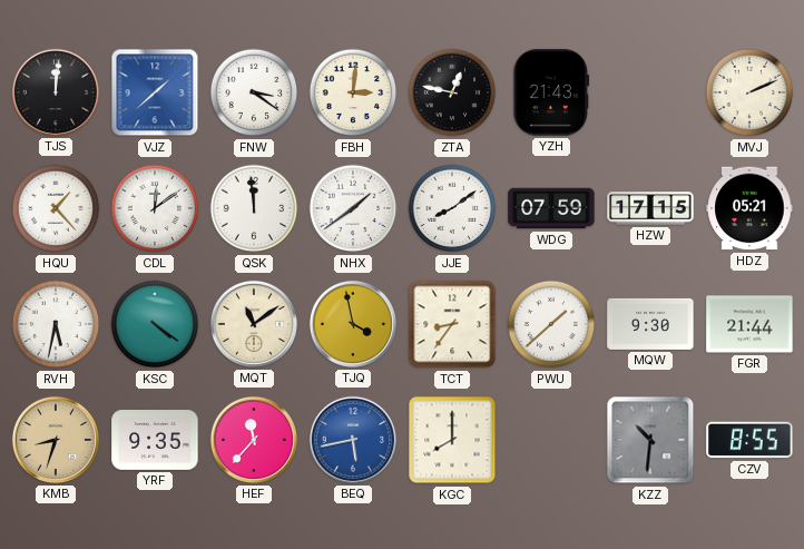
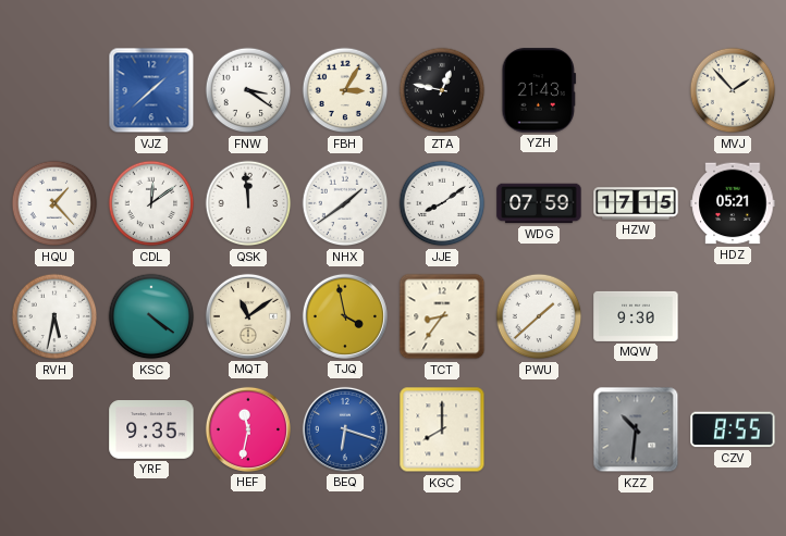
TJS: 12:01 -> none (56, 92)
FBH: 3:01 -> 3:05 (345, 90)
MVJ: 2:11 -> 1:53 (733, 90)
FGR: 21:44 -> none (749, 324)
KMB: 8:33 -> none (56, 440)
HEF: 11:37 -> 11:32 (248, 429)
BEQ: 5:43 -> 6:18 (345, 429)
